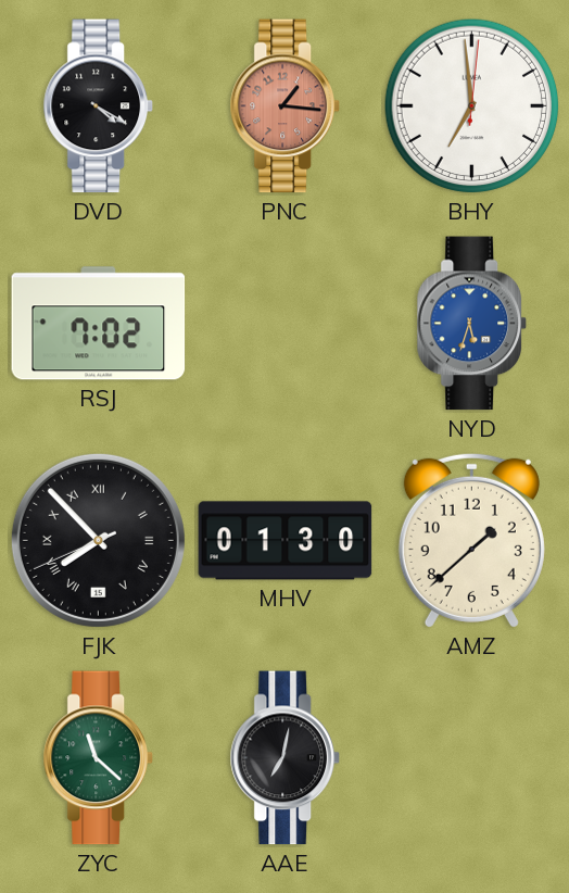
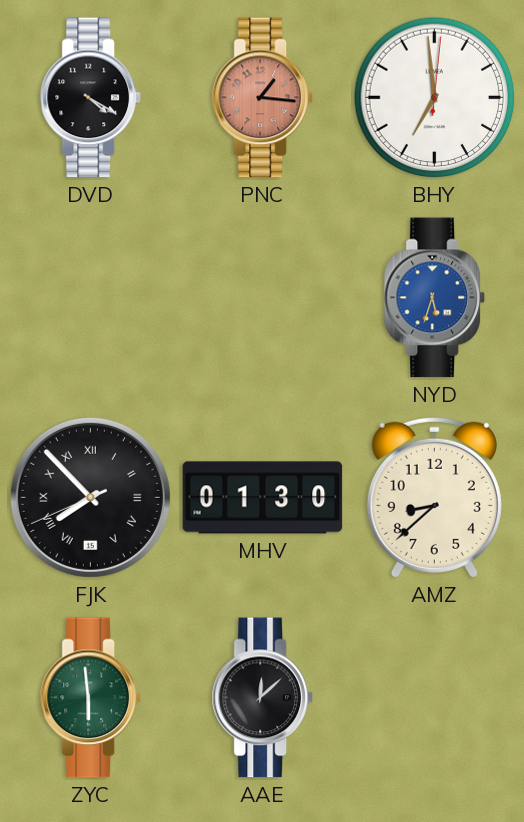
RSJ: 7:02 -> none (99, 324)
AMZ: 1:38 -> 8:38 (434, 497)
ZYC: 11:22 -> 5:59 (90, 698)
AAE: 7:02 -> 12:08 (262, 698)
